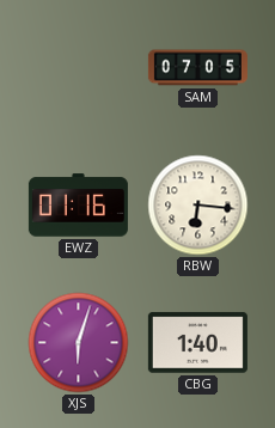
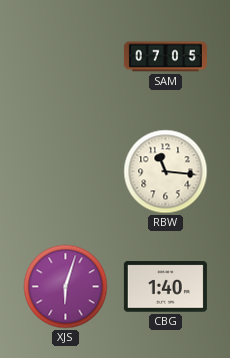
EWZ: 01:16 -> none (78, 206)
RBW: 6:16 -> 11:16 (166, 172)
